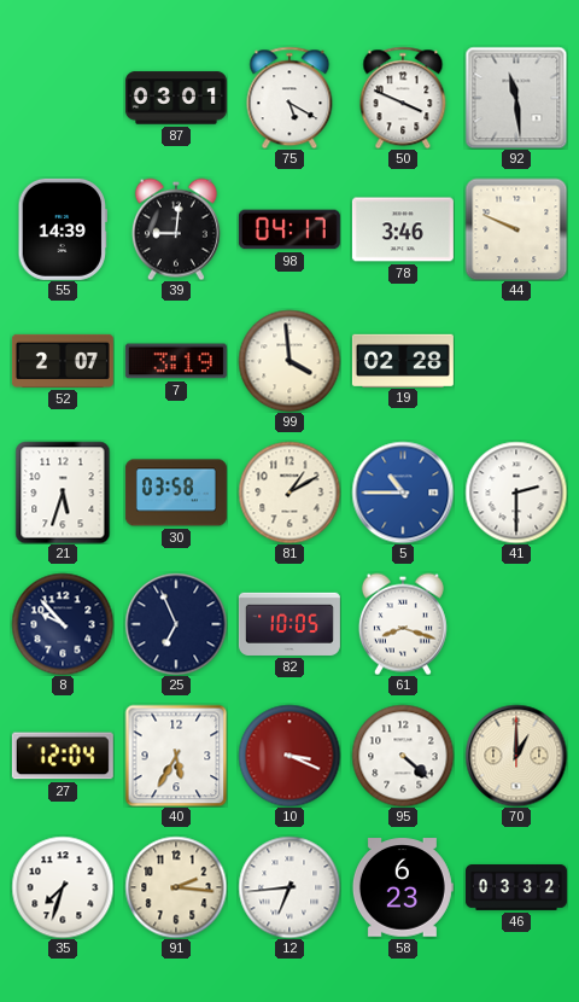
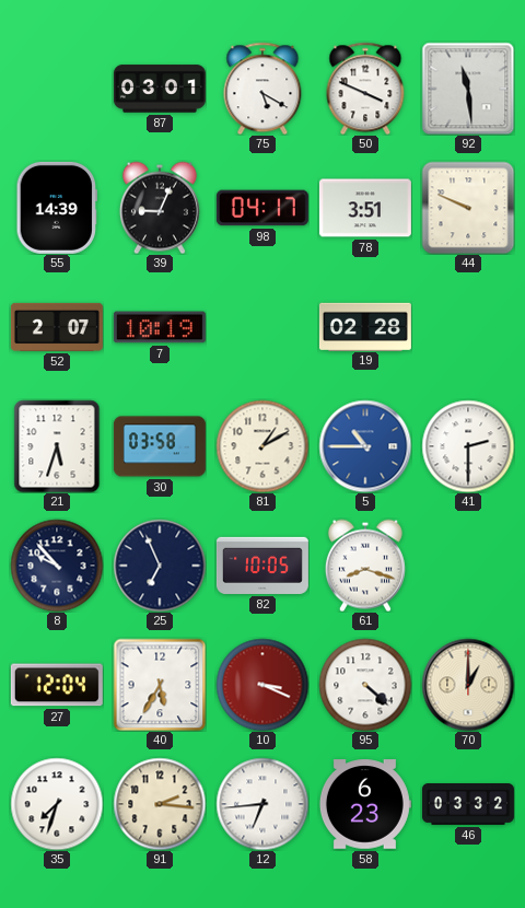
39: 9:01 -> 9:04 (160, 208)
78: 3:46 -> 3:51 (365, 208)
7: 3:19 -> 10:19 (160, 327)
99: 3:59 -> none (289, 361)
